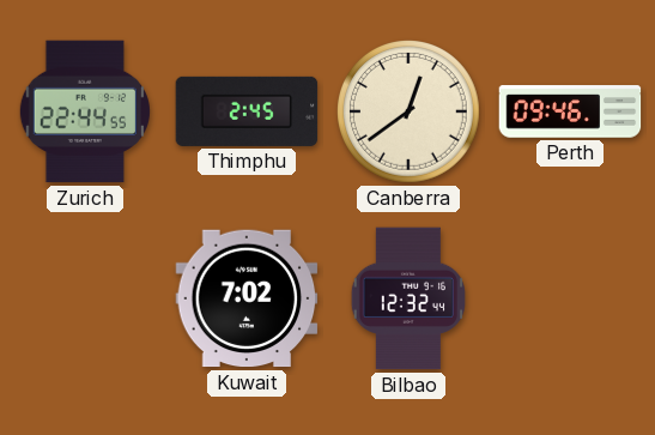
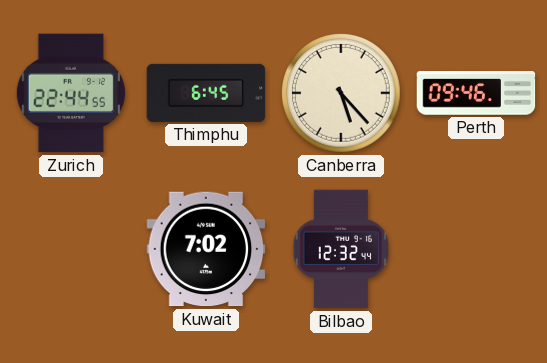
Thimphu: 2:45 -> 6:45 (206, 93)
Canberra: 12:39 -> 5:23 (342, 94)
